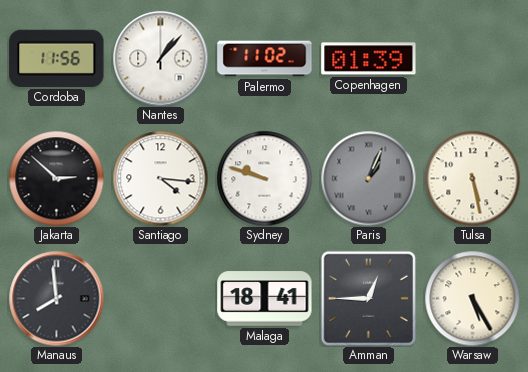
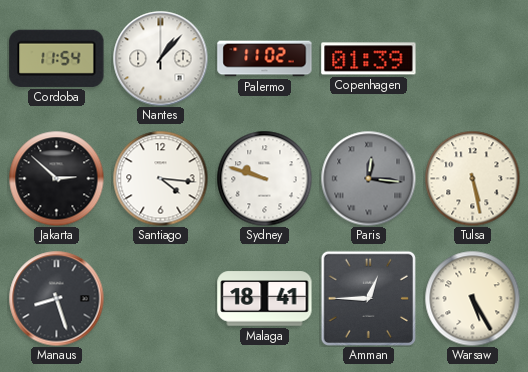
Cordoba: 11:56 -> 11:54 (57, 58)
Paris: 1:04 -> 12:16 (368, 178)
Manaus: 7:59 -> 8:27 (56, 298)
